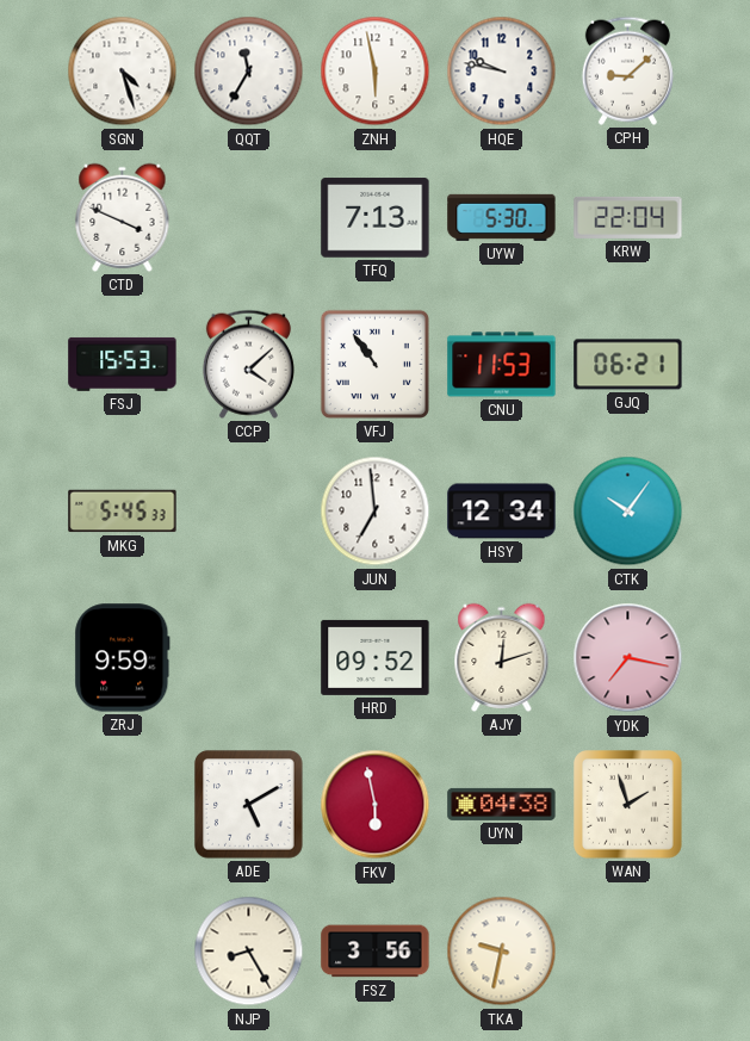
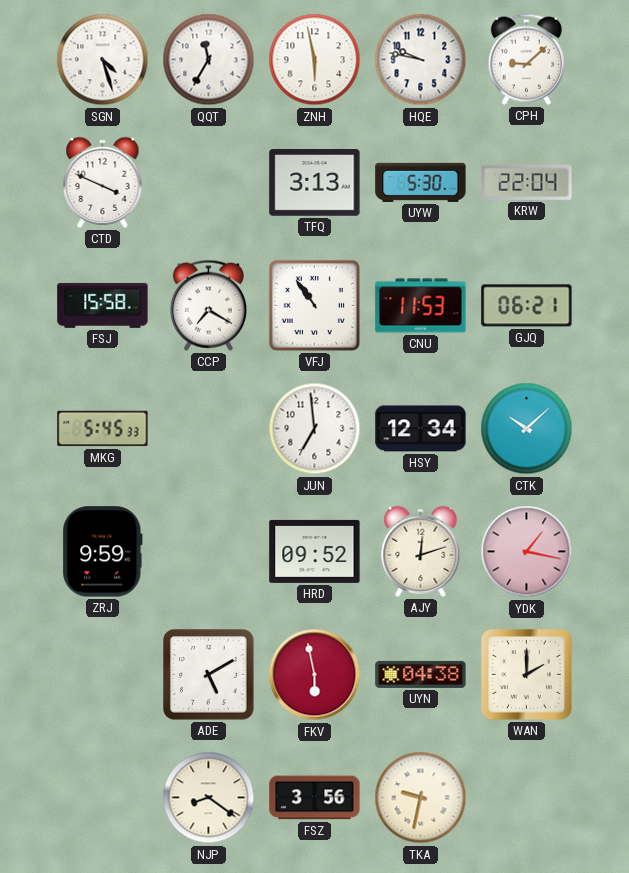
TFQ: 7:13 -> 3:13 (315, 183)
FSJ: 15:53 -> 15:58 (103, 305)
CCP: 4:08 -> 7:20 (208, 305)
CTK: 10:06 -> 10:08 (527, 429)
YDK: 7:17 -> 1:17 (527, 552)
WAN: 1:57 -> 2:00 (527, 675)
NJP: 8:25 -> 8:21 (209, 798)
